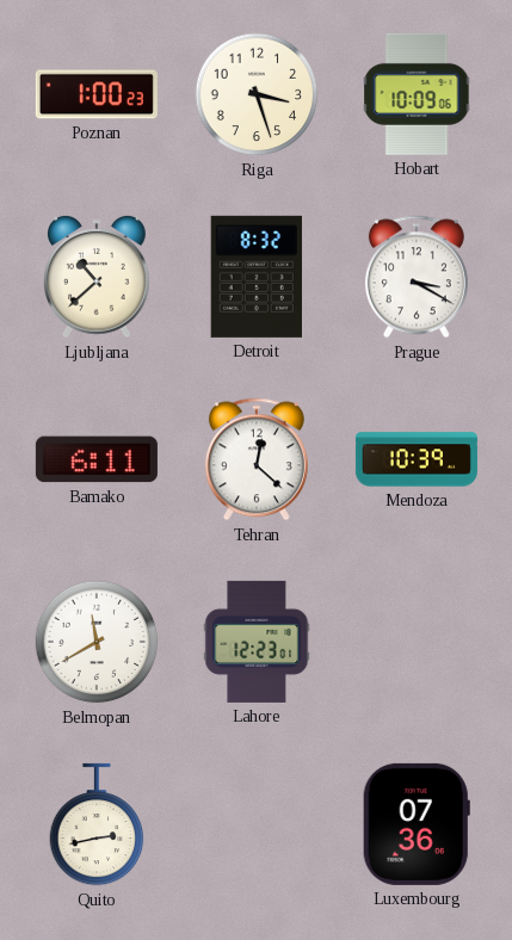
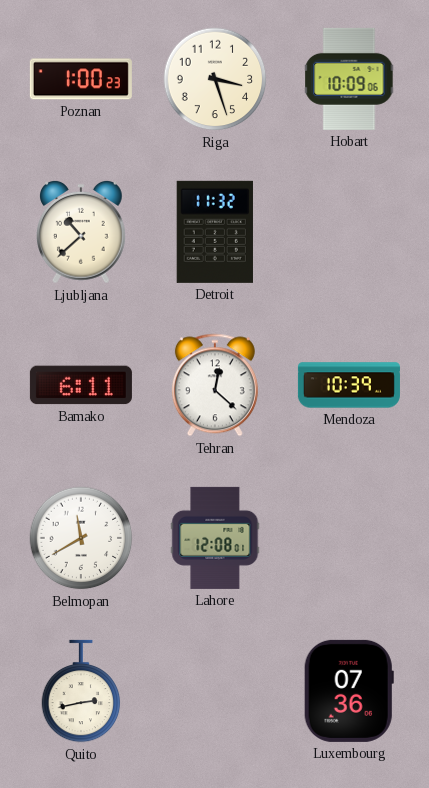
Detroit: 8:32 -> 11:32 (215, 232)
Prague: 3:20 -> none (417, 277)
Lahore: 12:23 -> 12:08 (215, 538)
